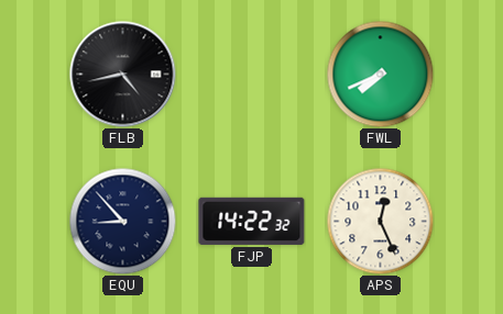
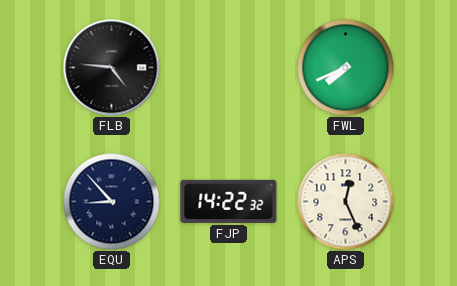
FLB: 4:43 -> 4:46 (112, 68)
